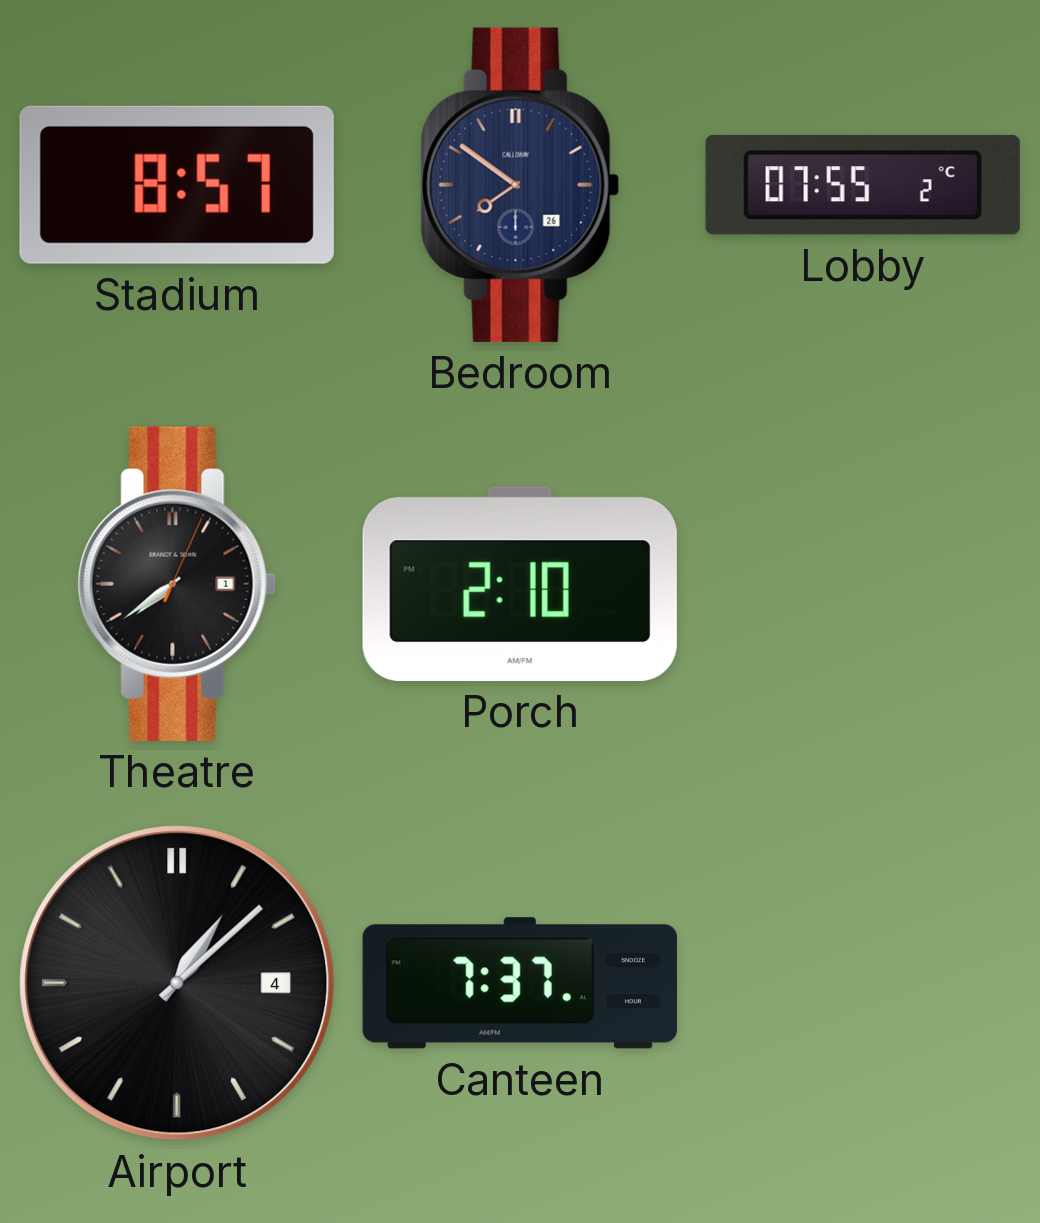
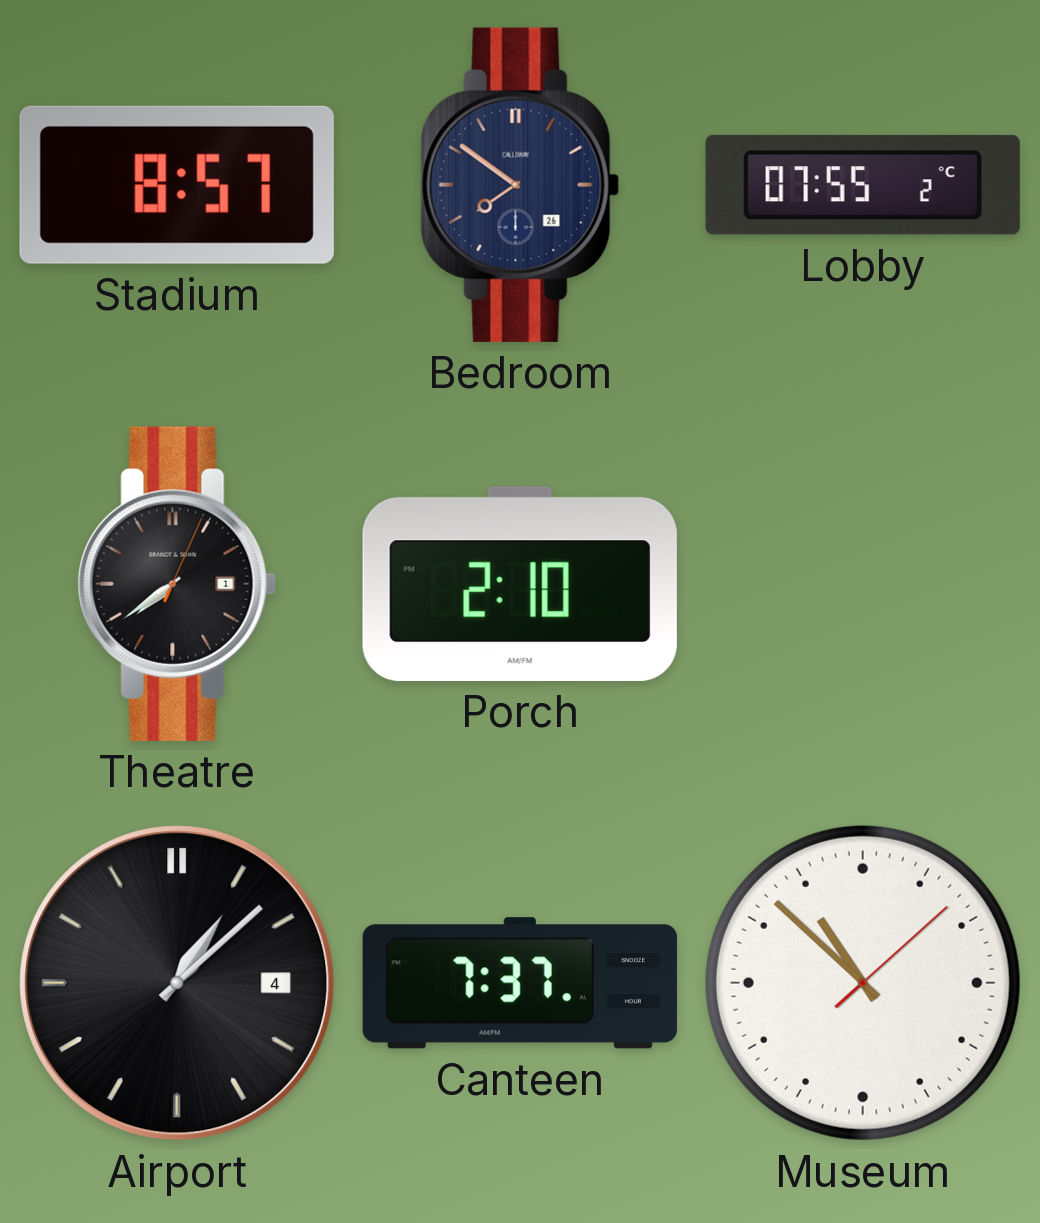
Museum: none -> 10:52 (863, 983)
